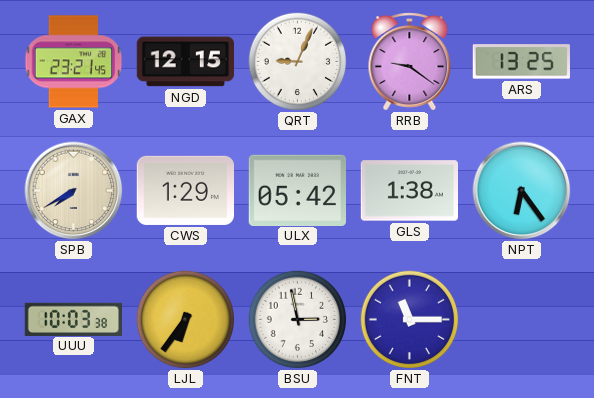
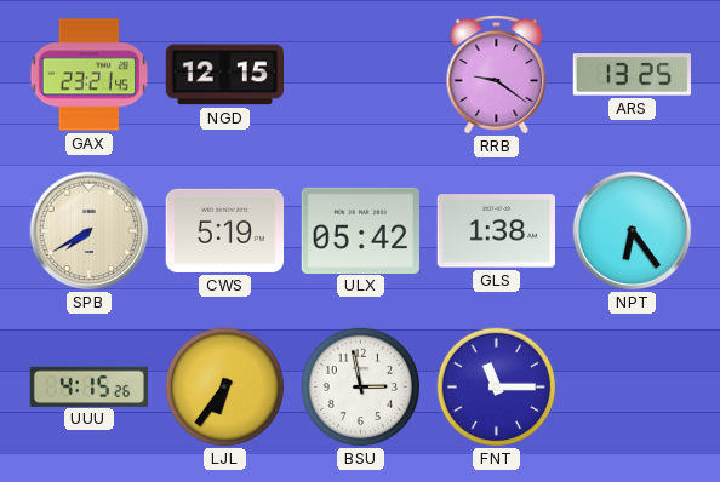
QRT: 9:04 -> none (298, 62)
CWS: 1:29 -> 5:19 (224, 230)
UUU: 10:03 -> 4:15 (88, 386)
